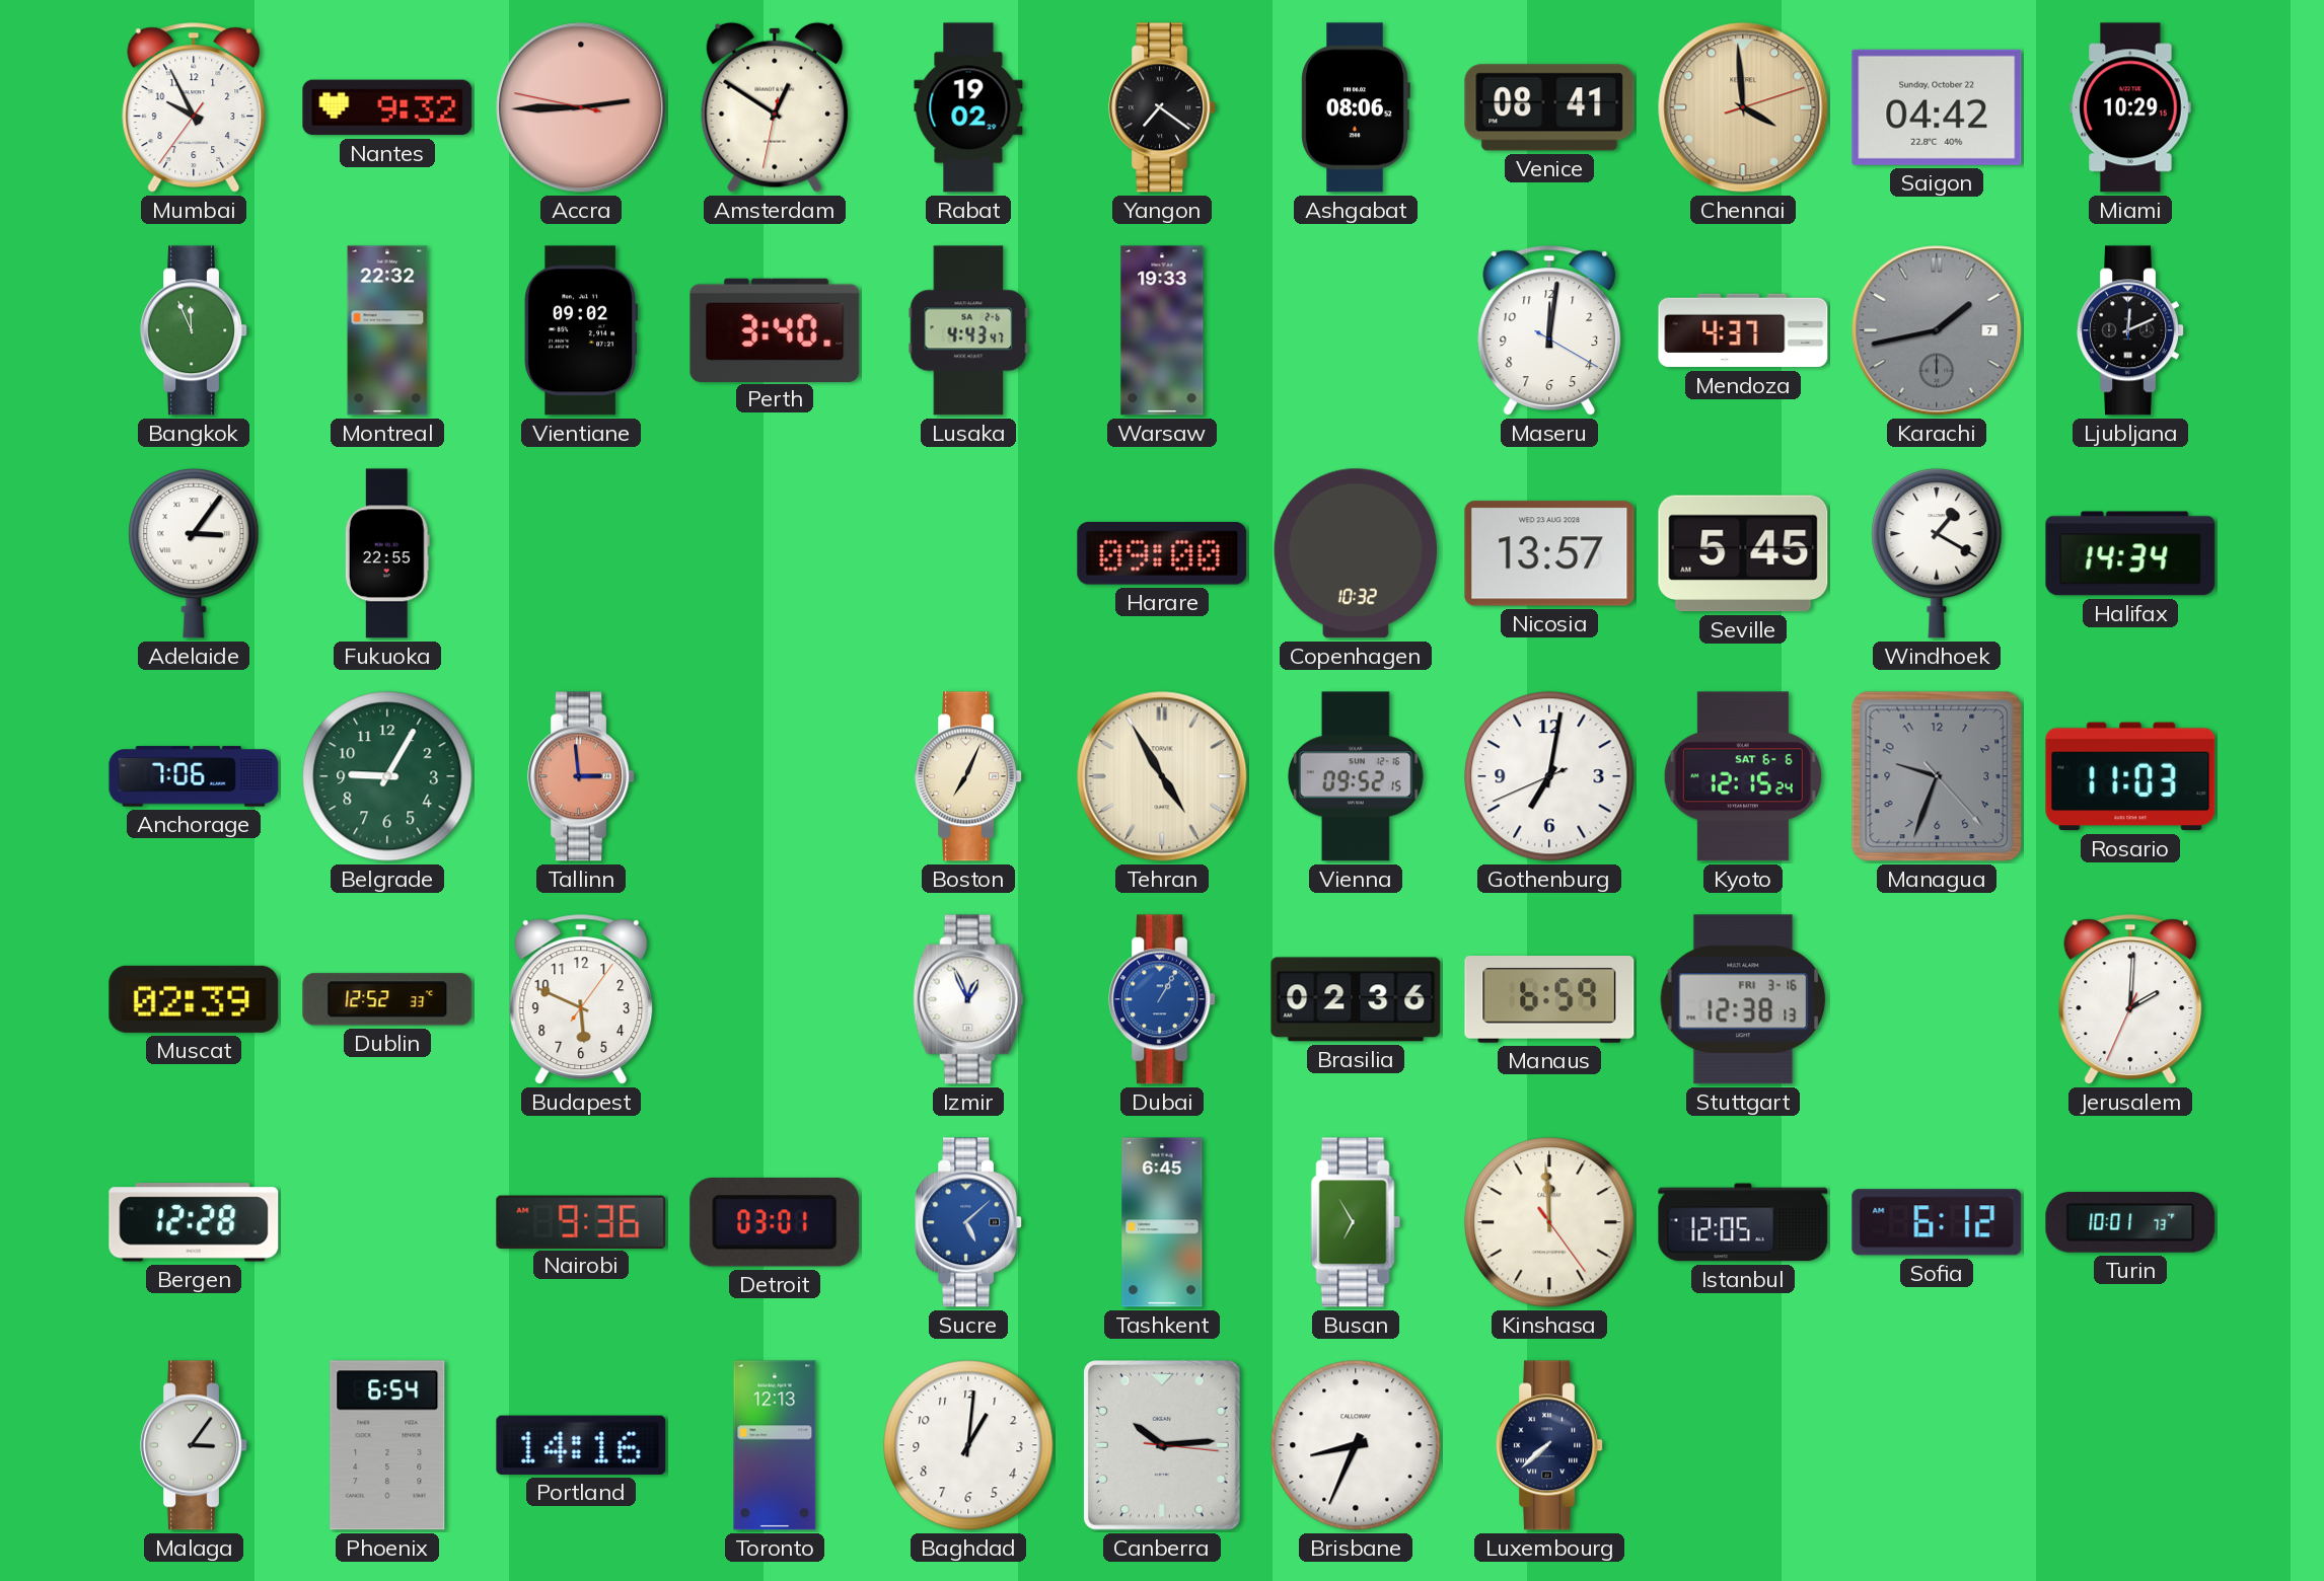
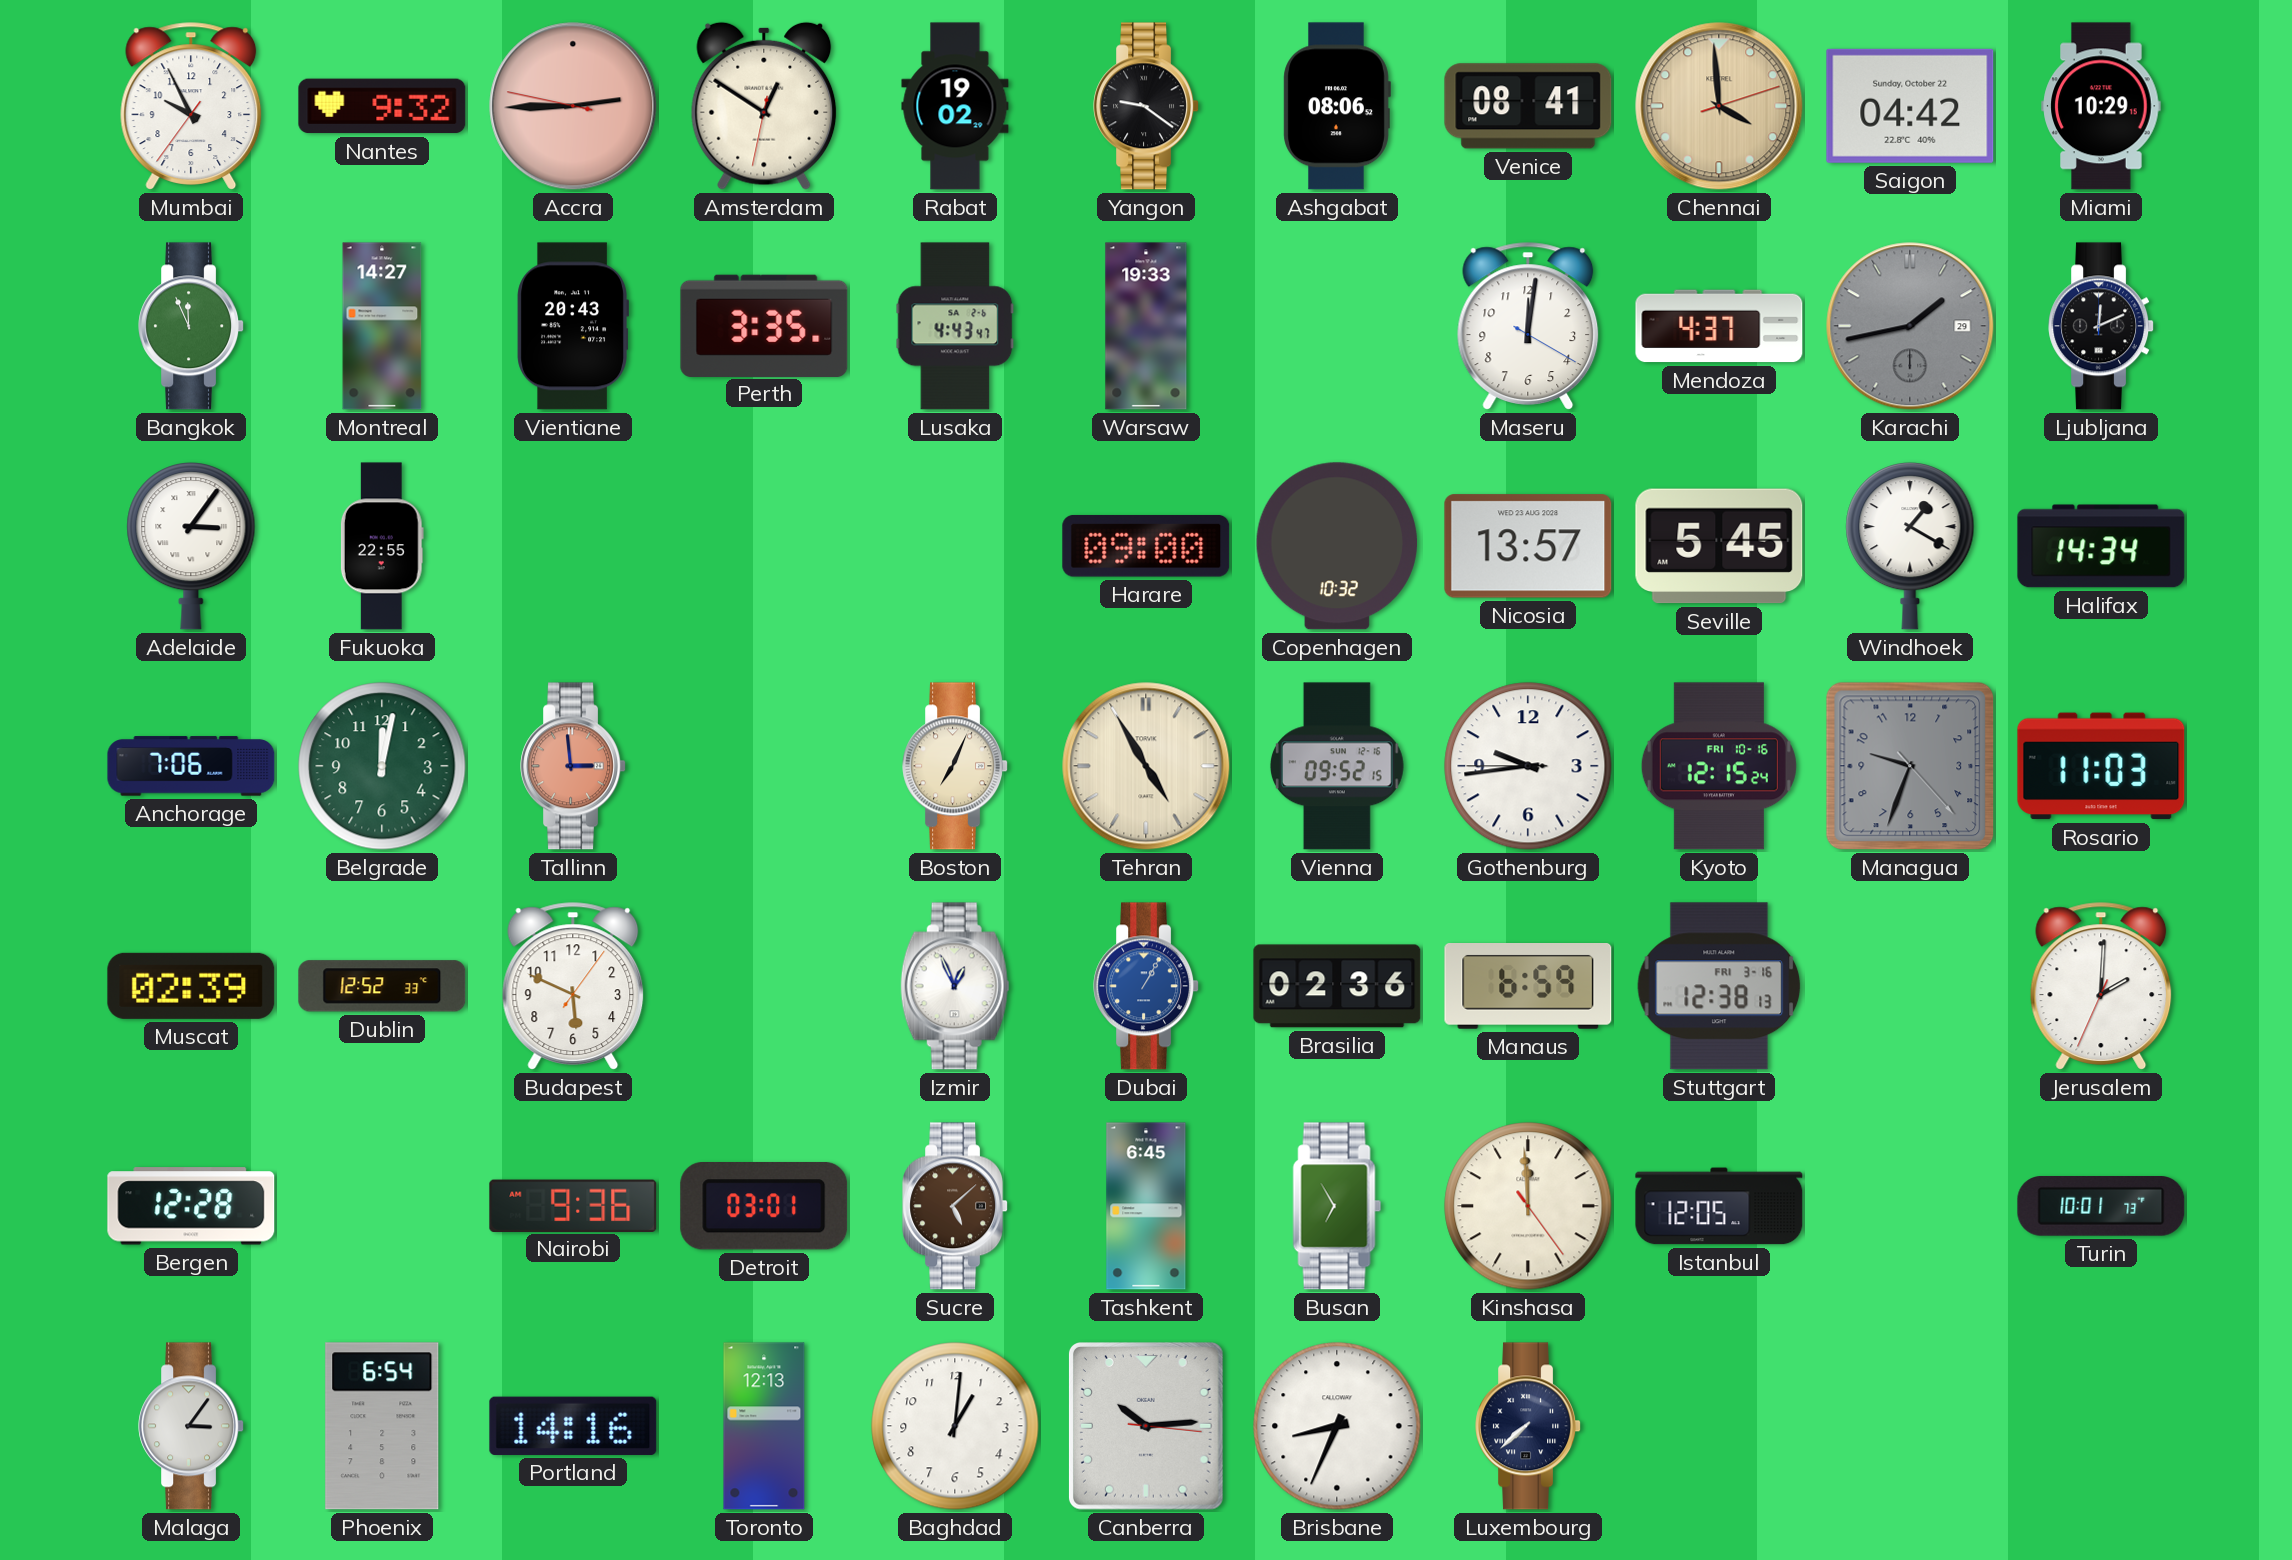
Yangon: 7:21 -> 9:21 (1147, 106)
Montreal: 22:32 -> 14:27 (382, 326)
Vientiane: 09:02 -> 20:43 (572, 326)
Perth: 3:40 -> 3:35 (764, 325)
Karachi date: 7 -> 29 (1910, 326)
Belgrade: 9:05 -> 12:02 (382, 766)
Gothenburg: 7:01 -> 9:43 (1528, 766)
Kyoto date: SAT 6-6 -> FRI 10-16 (1719, 766)
Sucre dial: blue -> brown (956, 1206)
Sofia: 6:12 -> none (1937, 1222)
